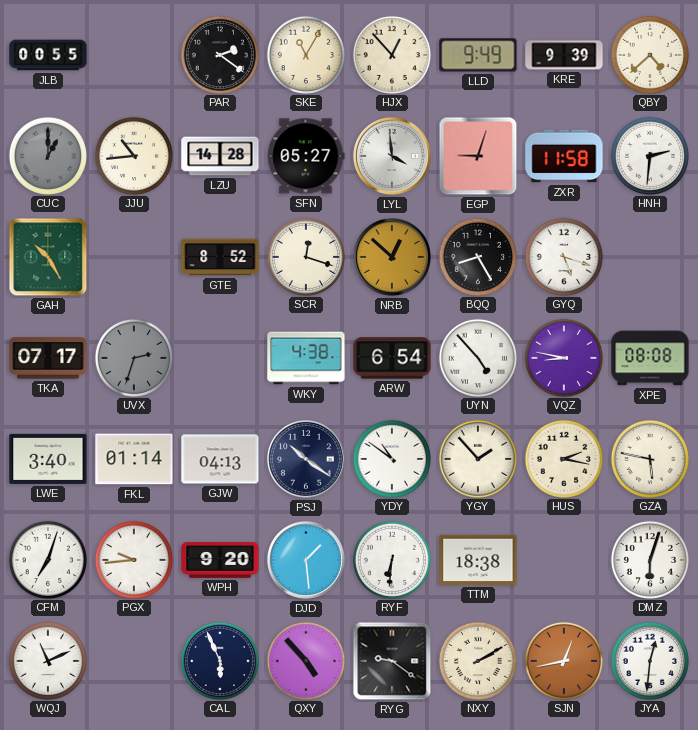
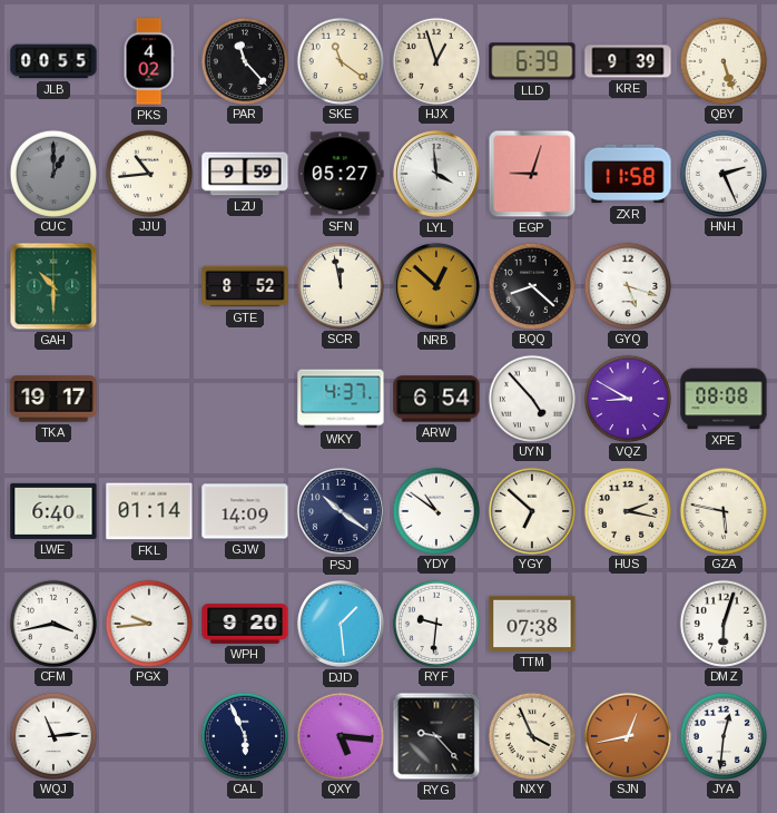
PKS: none -> 4:02 (149, 61)
PAR: 2:21 -> 11:23 (244, 60)
SKE: 11:05 -> 11:21 (340, 60)
HJX: 12:53 -> 12:57 (435, 60)
LLD: 9:49 -> 6:39 (532, 61)
QBY: 4:38 -> 5:27 (722, 60)
LZU: 14:28 -> 9:59 (245, 174)
HNH: 2:31 -> 2:26 (722, 173)
GAH: 10:25 -> 10:30 (53, 286)
SCR: 12:18 -> 11:58 (340, 285)
BQQ: 8:25 -> 8:22 (531, 285)
TKA: 07:17 -> 19:17 (53, 399)
UVX: 2:33 -> none (133, 357)
WKY: 4:38 -> 4:37 (341, 399)
VQZ: 8:47 -> 8:50 (627, 398)
LWE: 3:40 -> 6:40 (53, 511)
GJW: 04:13 -> 14:09 (245, 511)
YGY: 1:53 -> 6:52 (531, 510)
CFM: 7:03 -> 3:43 (52, 623)
RYF: 6:31 -> 9:31 (435, 623)
TTM: 18:38 -> 07:38 (532, 624)
WQJ: 11:11 -> 11:14 (52, 735)
QXY: 4:53 -> 5:16 (340, 735)
RYG: 9:21 -> 9:23 (436, 736)
NXY: 2:10 -> 3:56 (531, 735)
